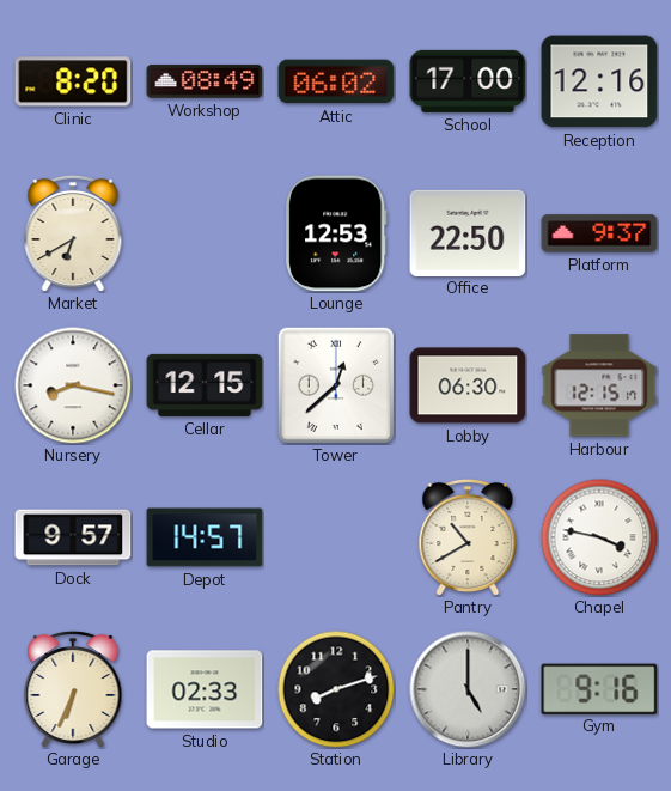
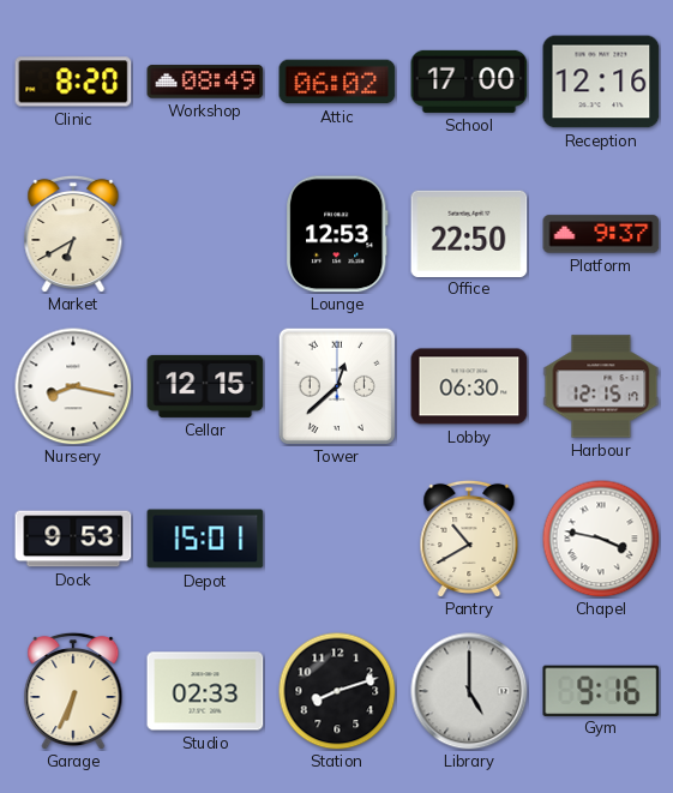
Dock: 9:57 -> 9:53 (73, 539)
Depot: 14:57 -> 15:01 (205, 539)
